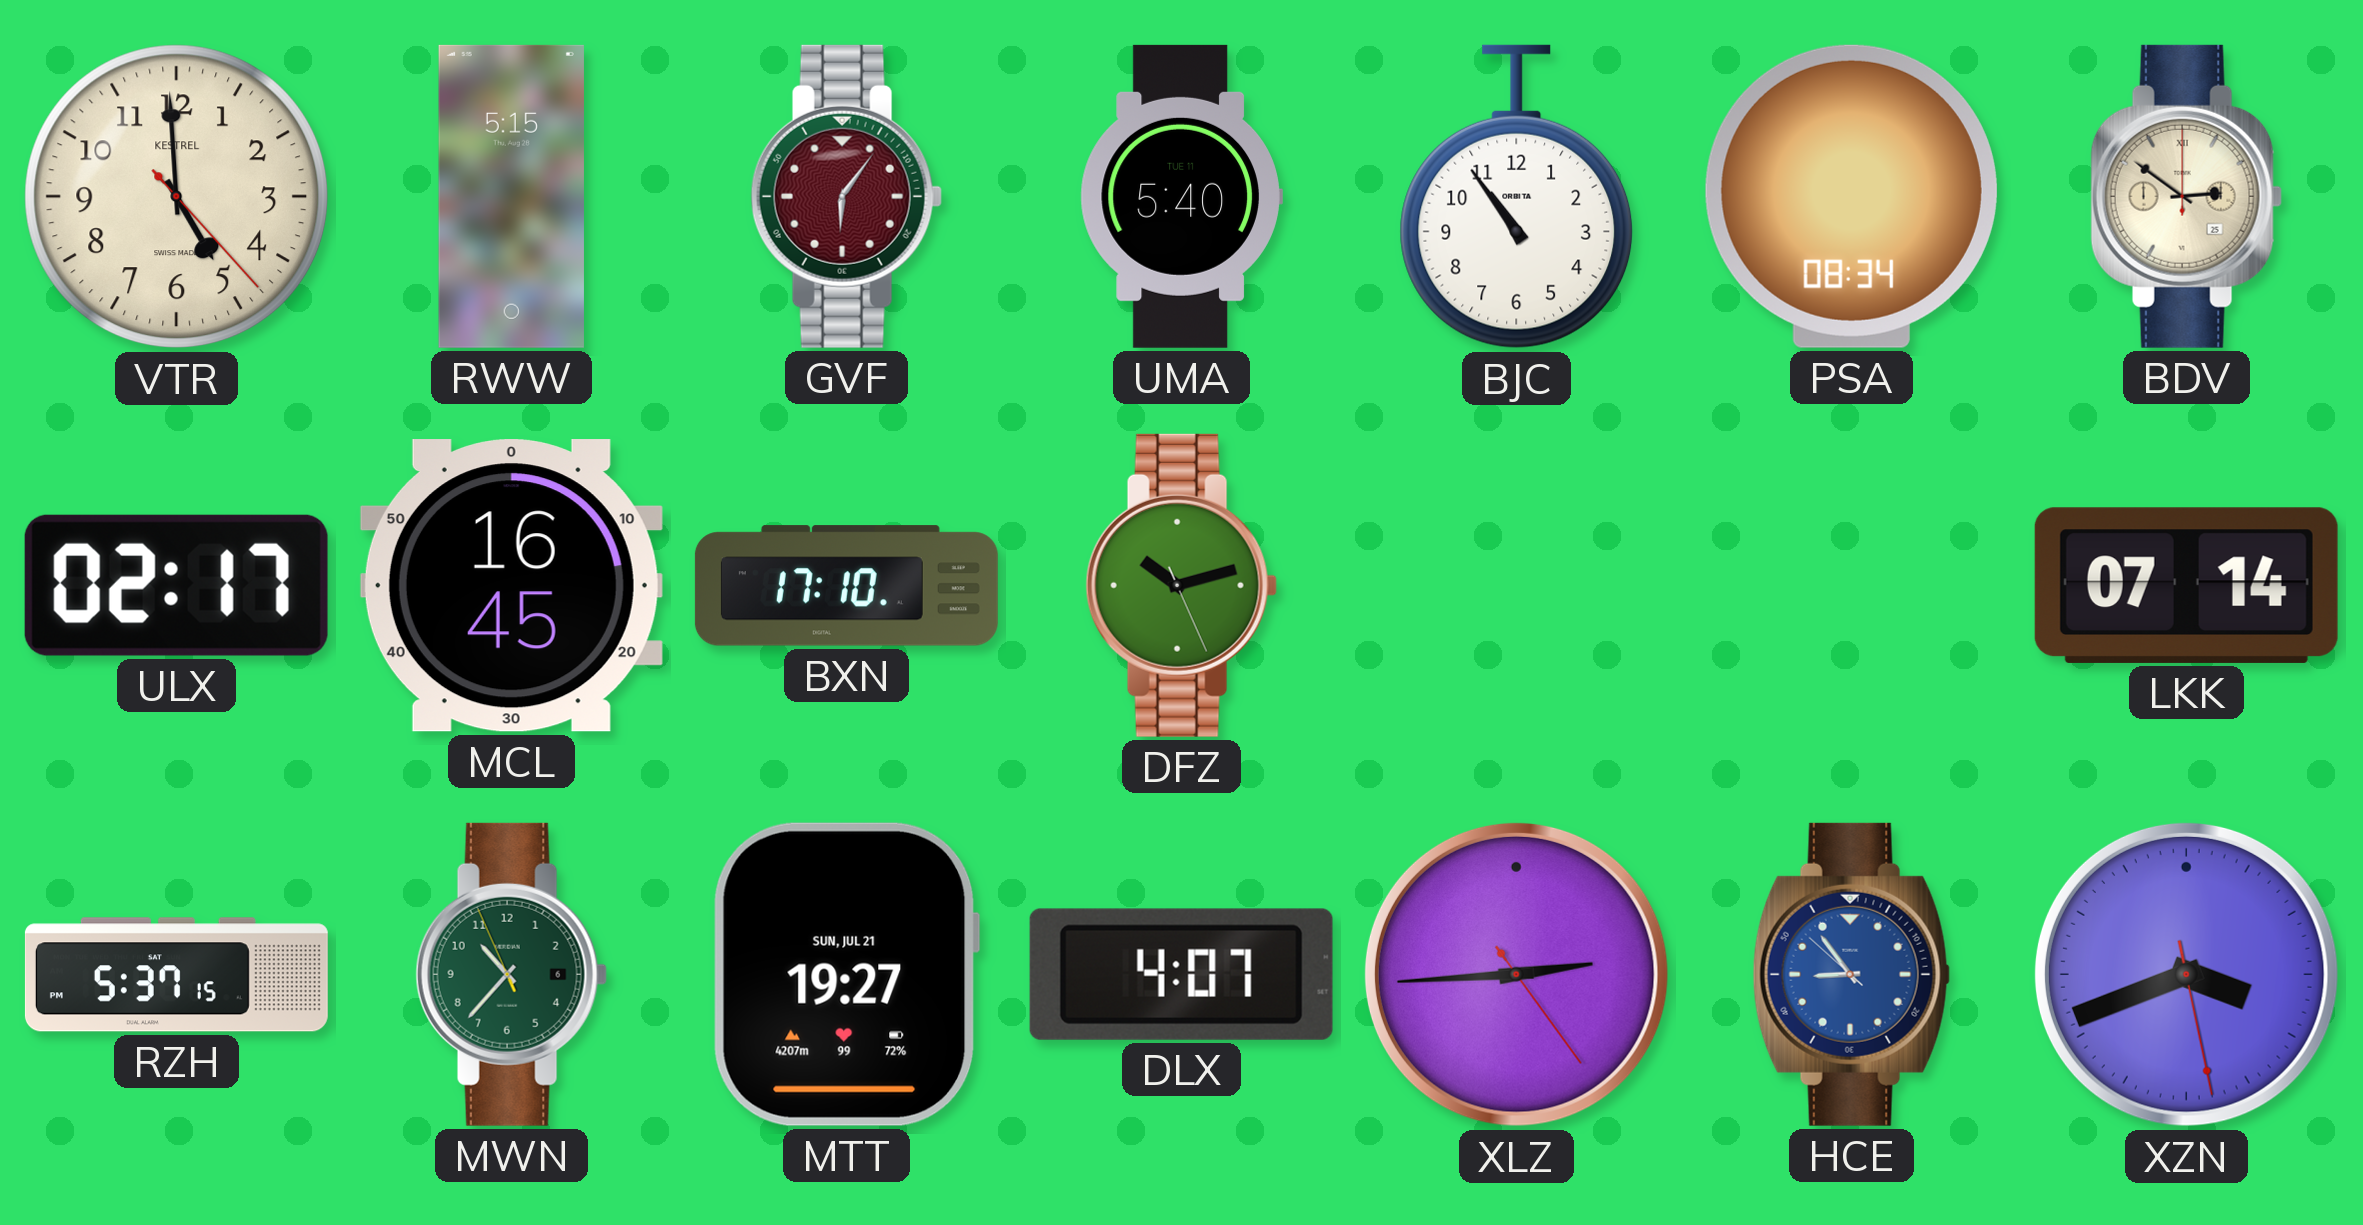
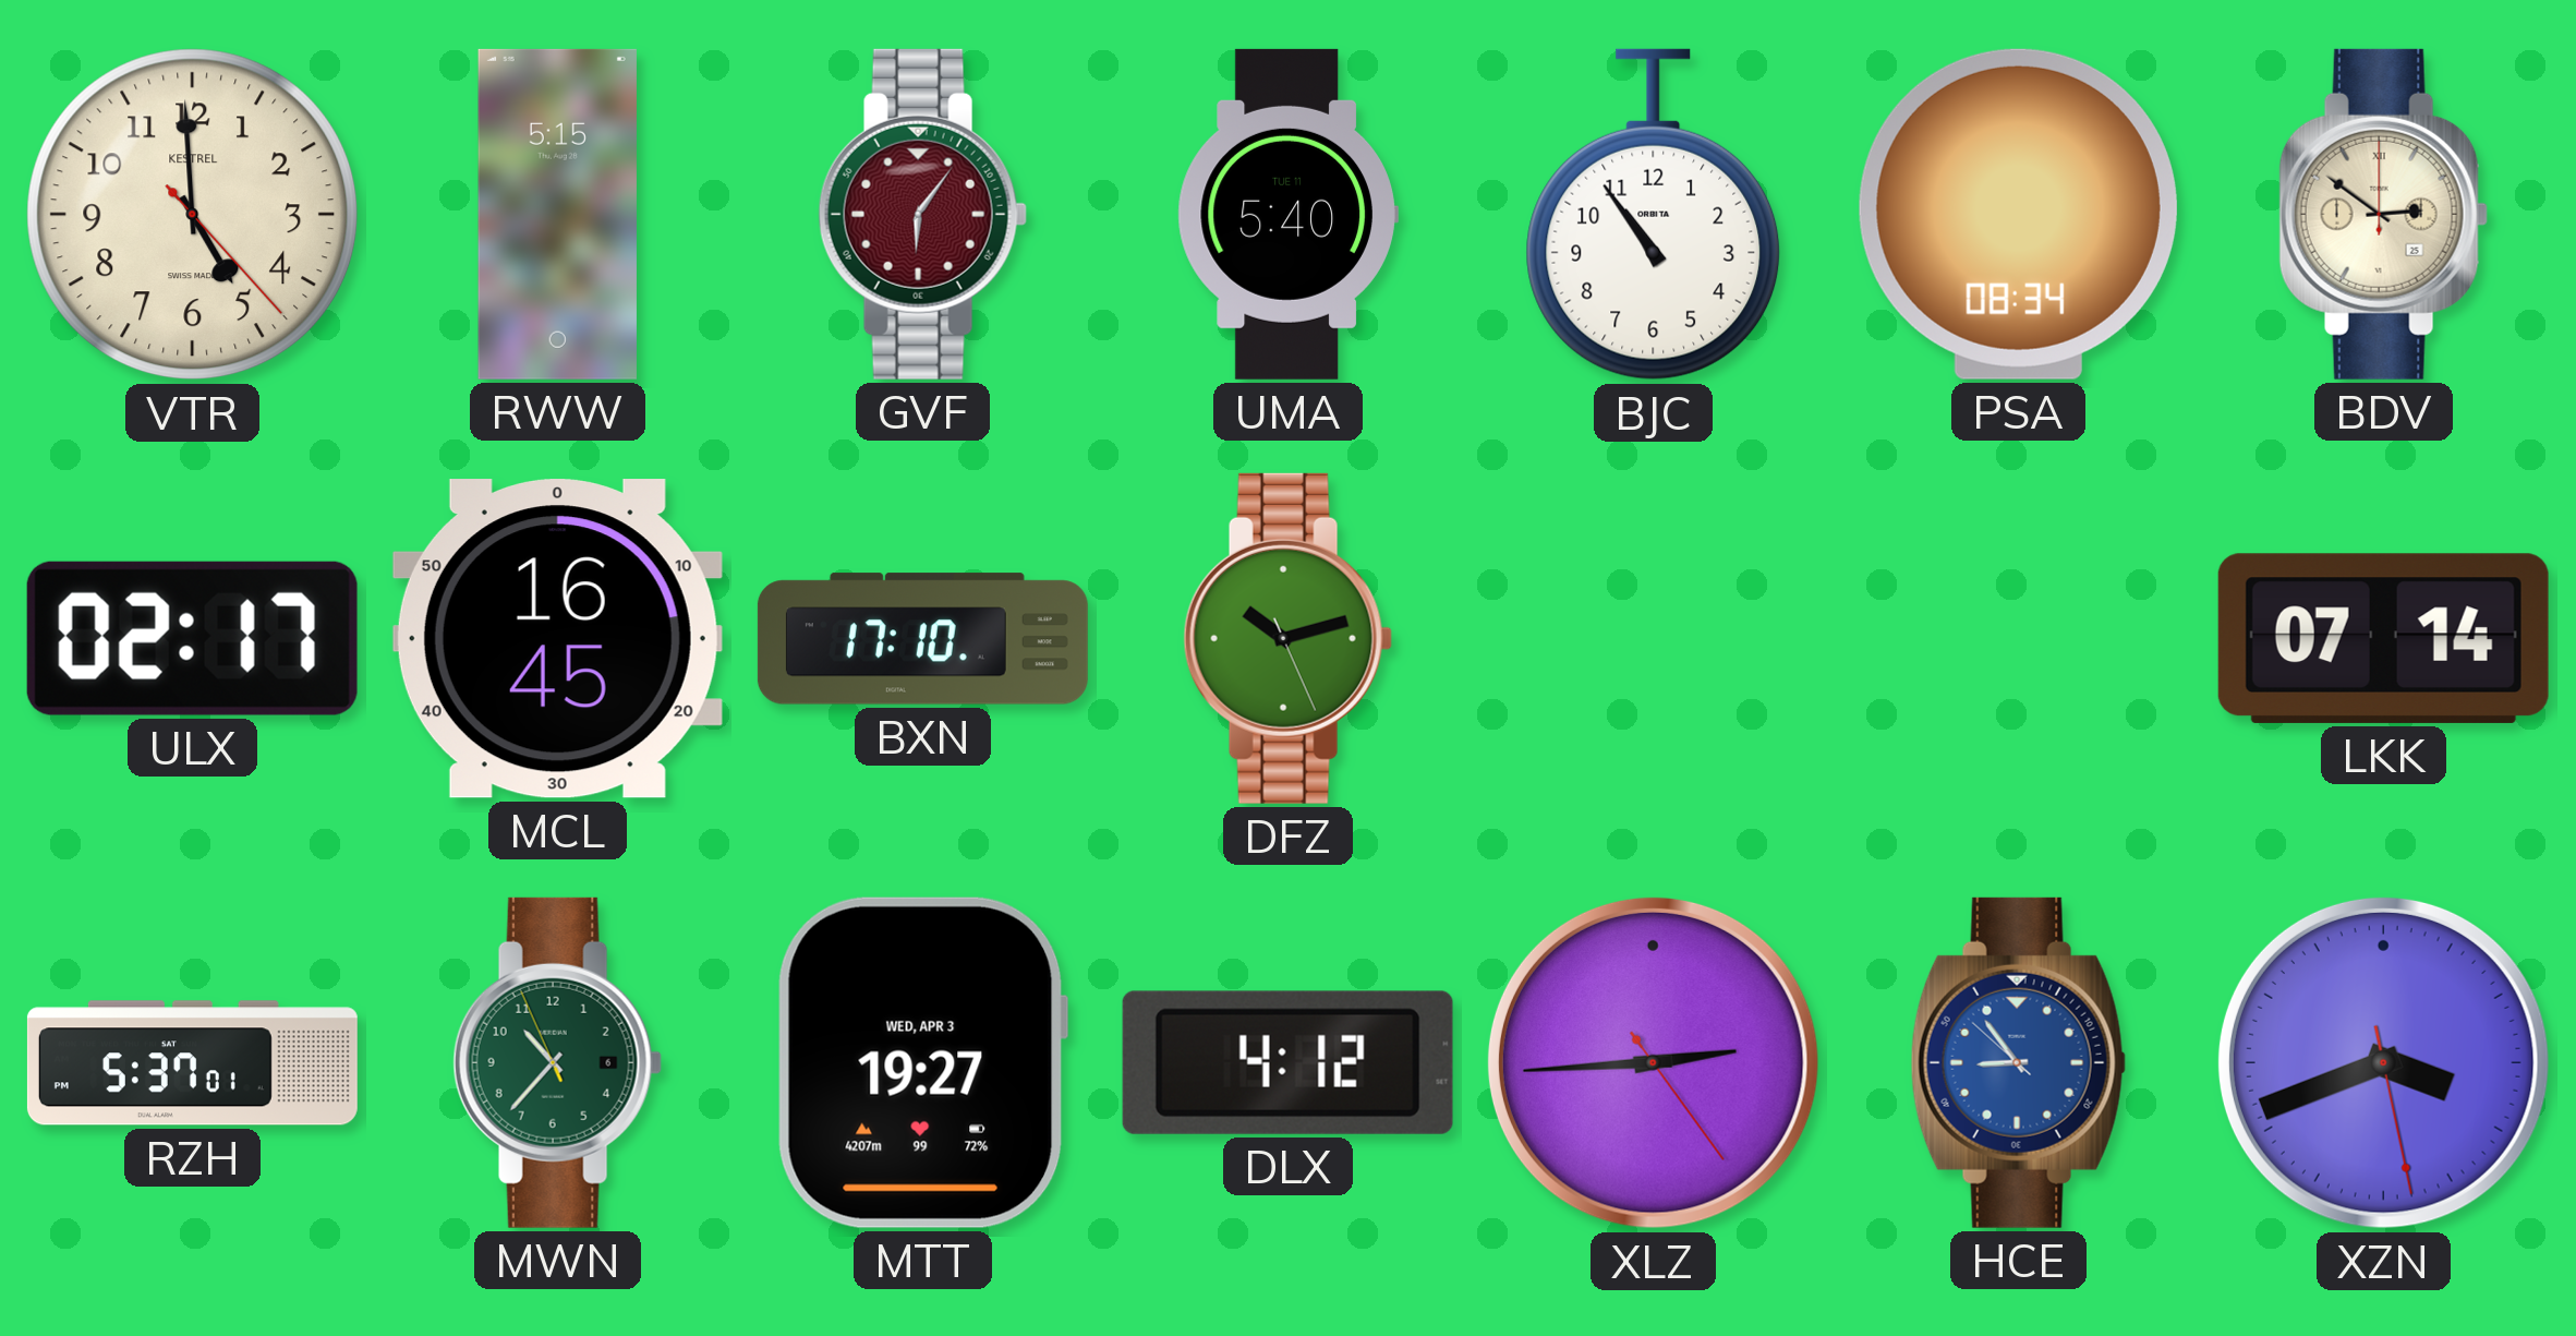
RZH: 5:37:15 -> 5:37:01 (192, 1063)
MTT date: SUN, JUL 21 -> WED, APR 3 (922, 1062)
DLX: 4:07 -> 4:12 (1287, 1062)
